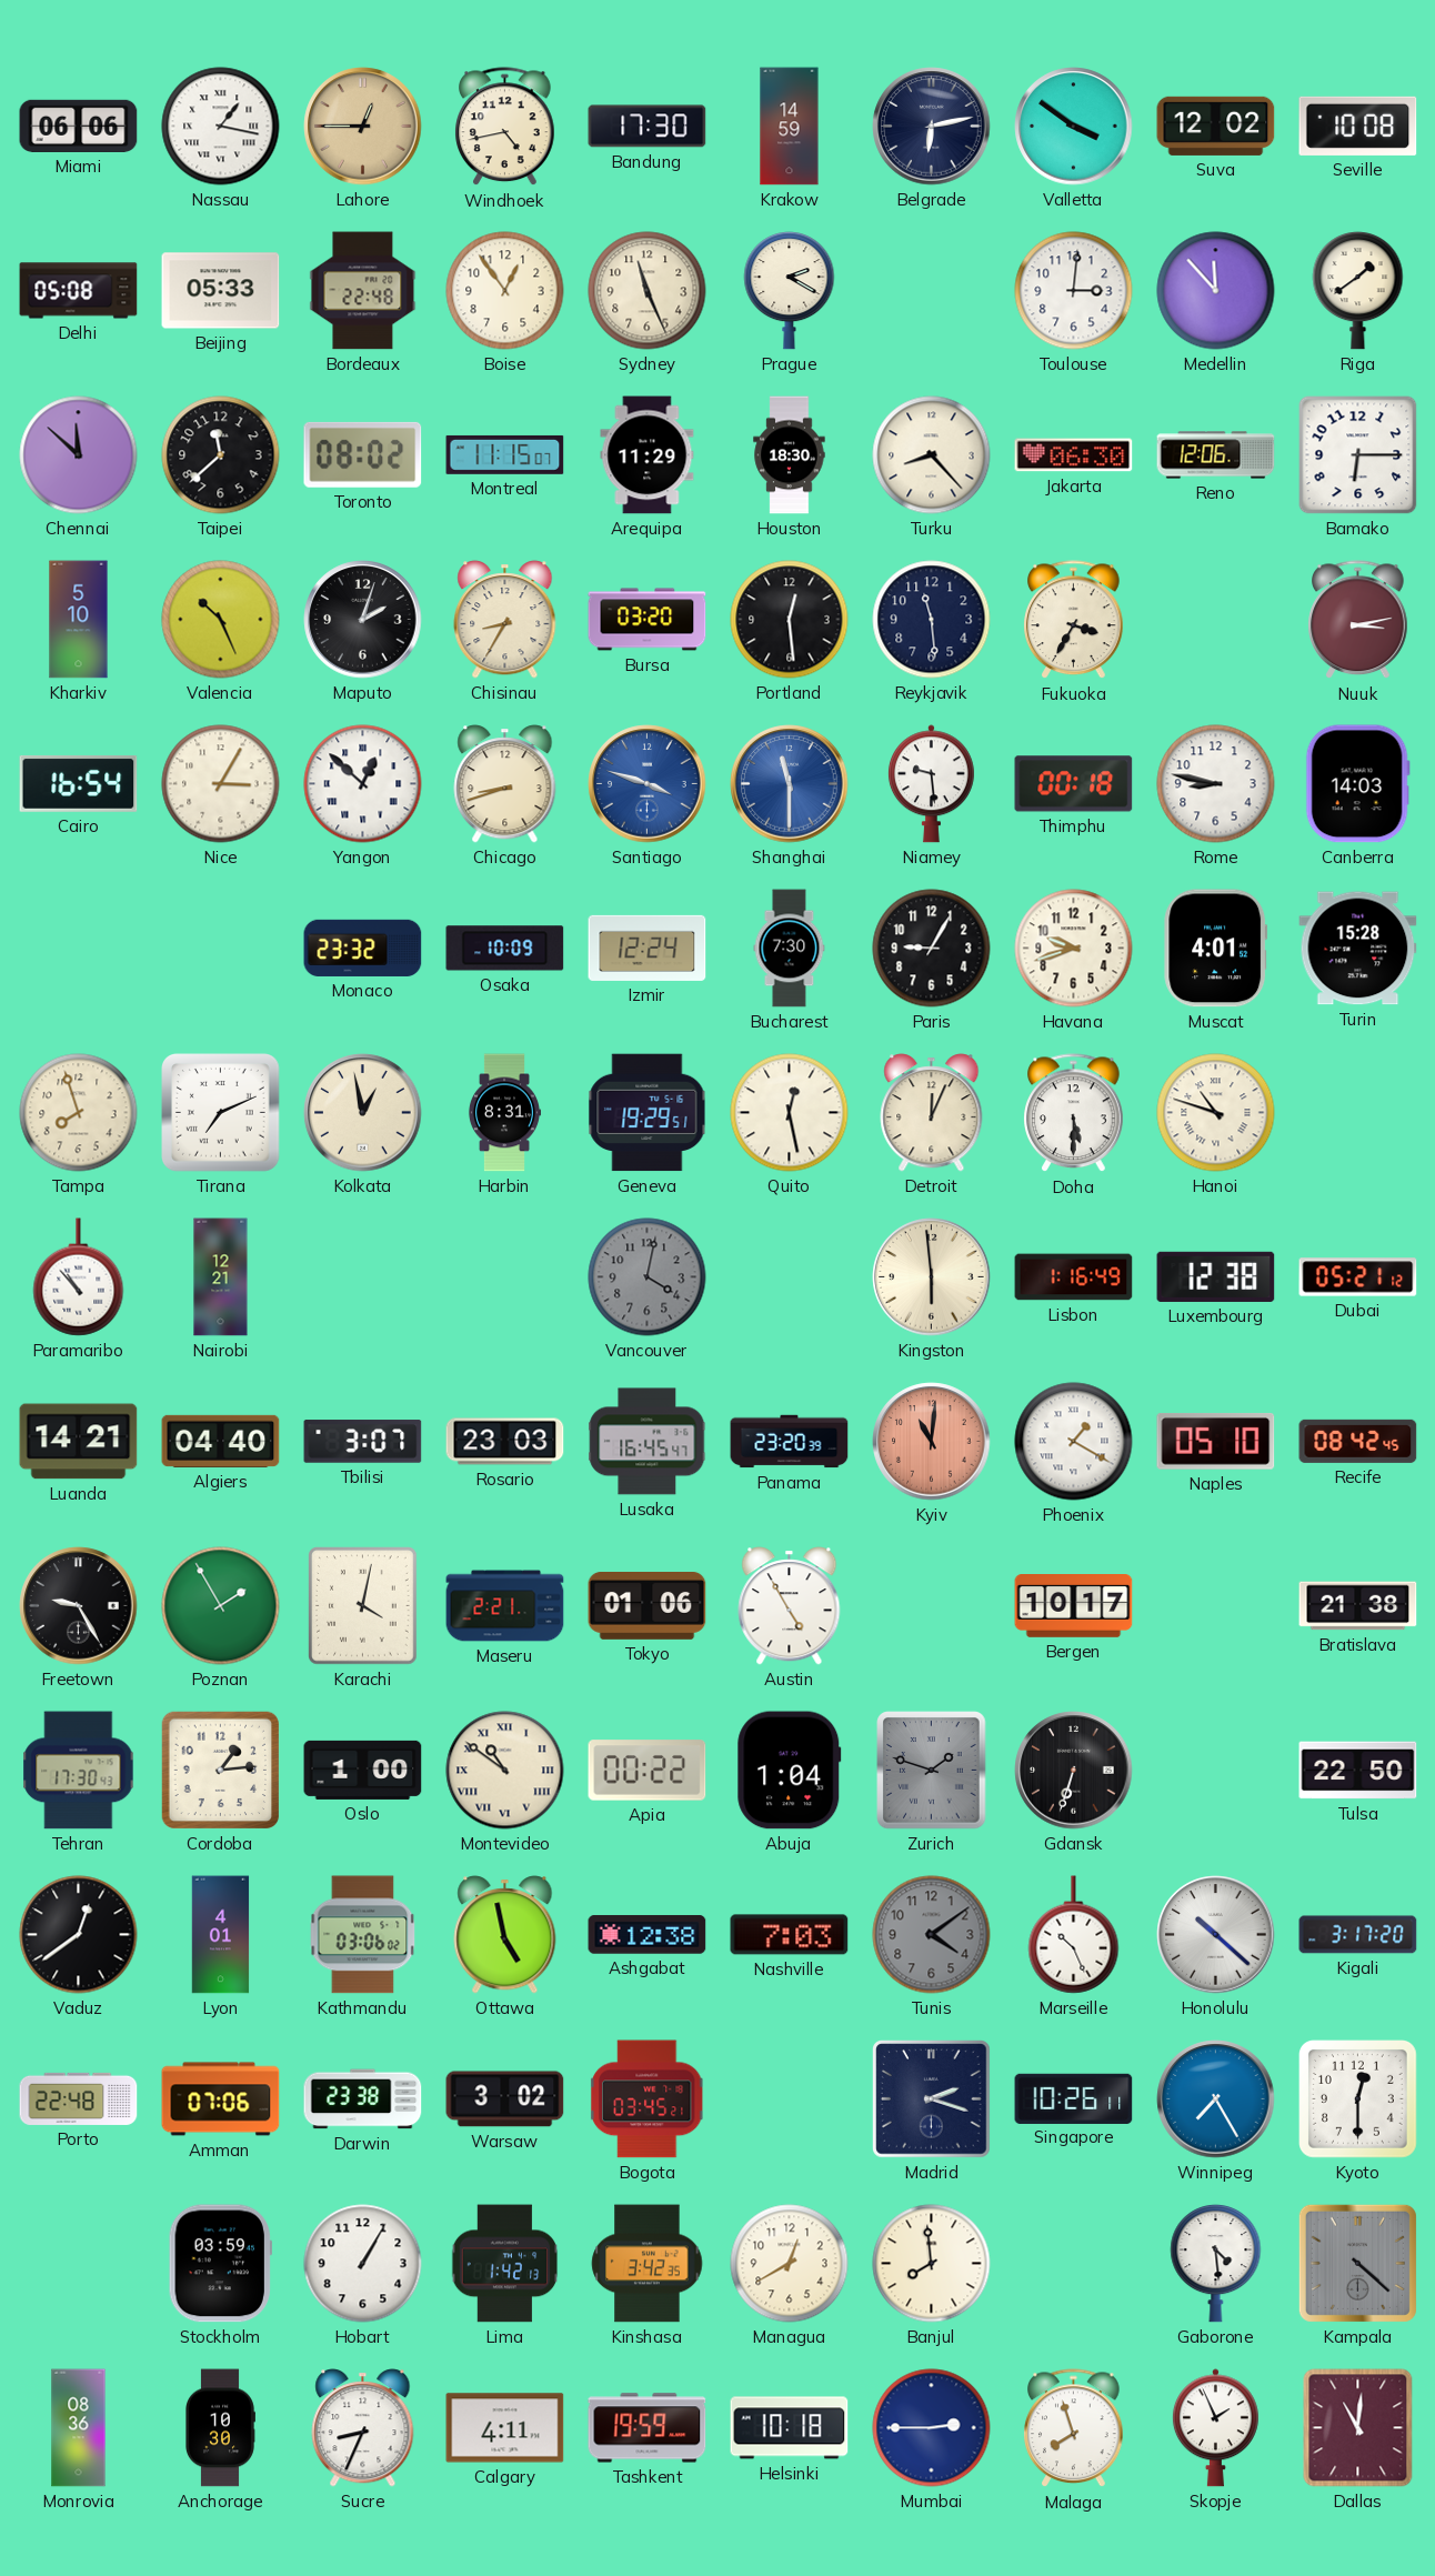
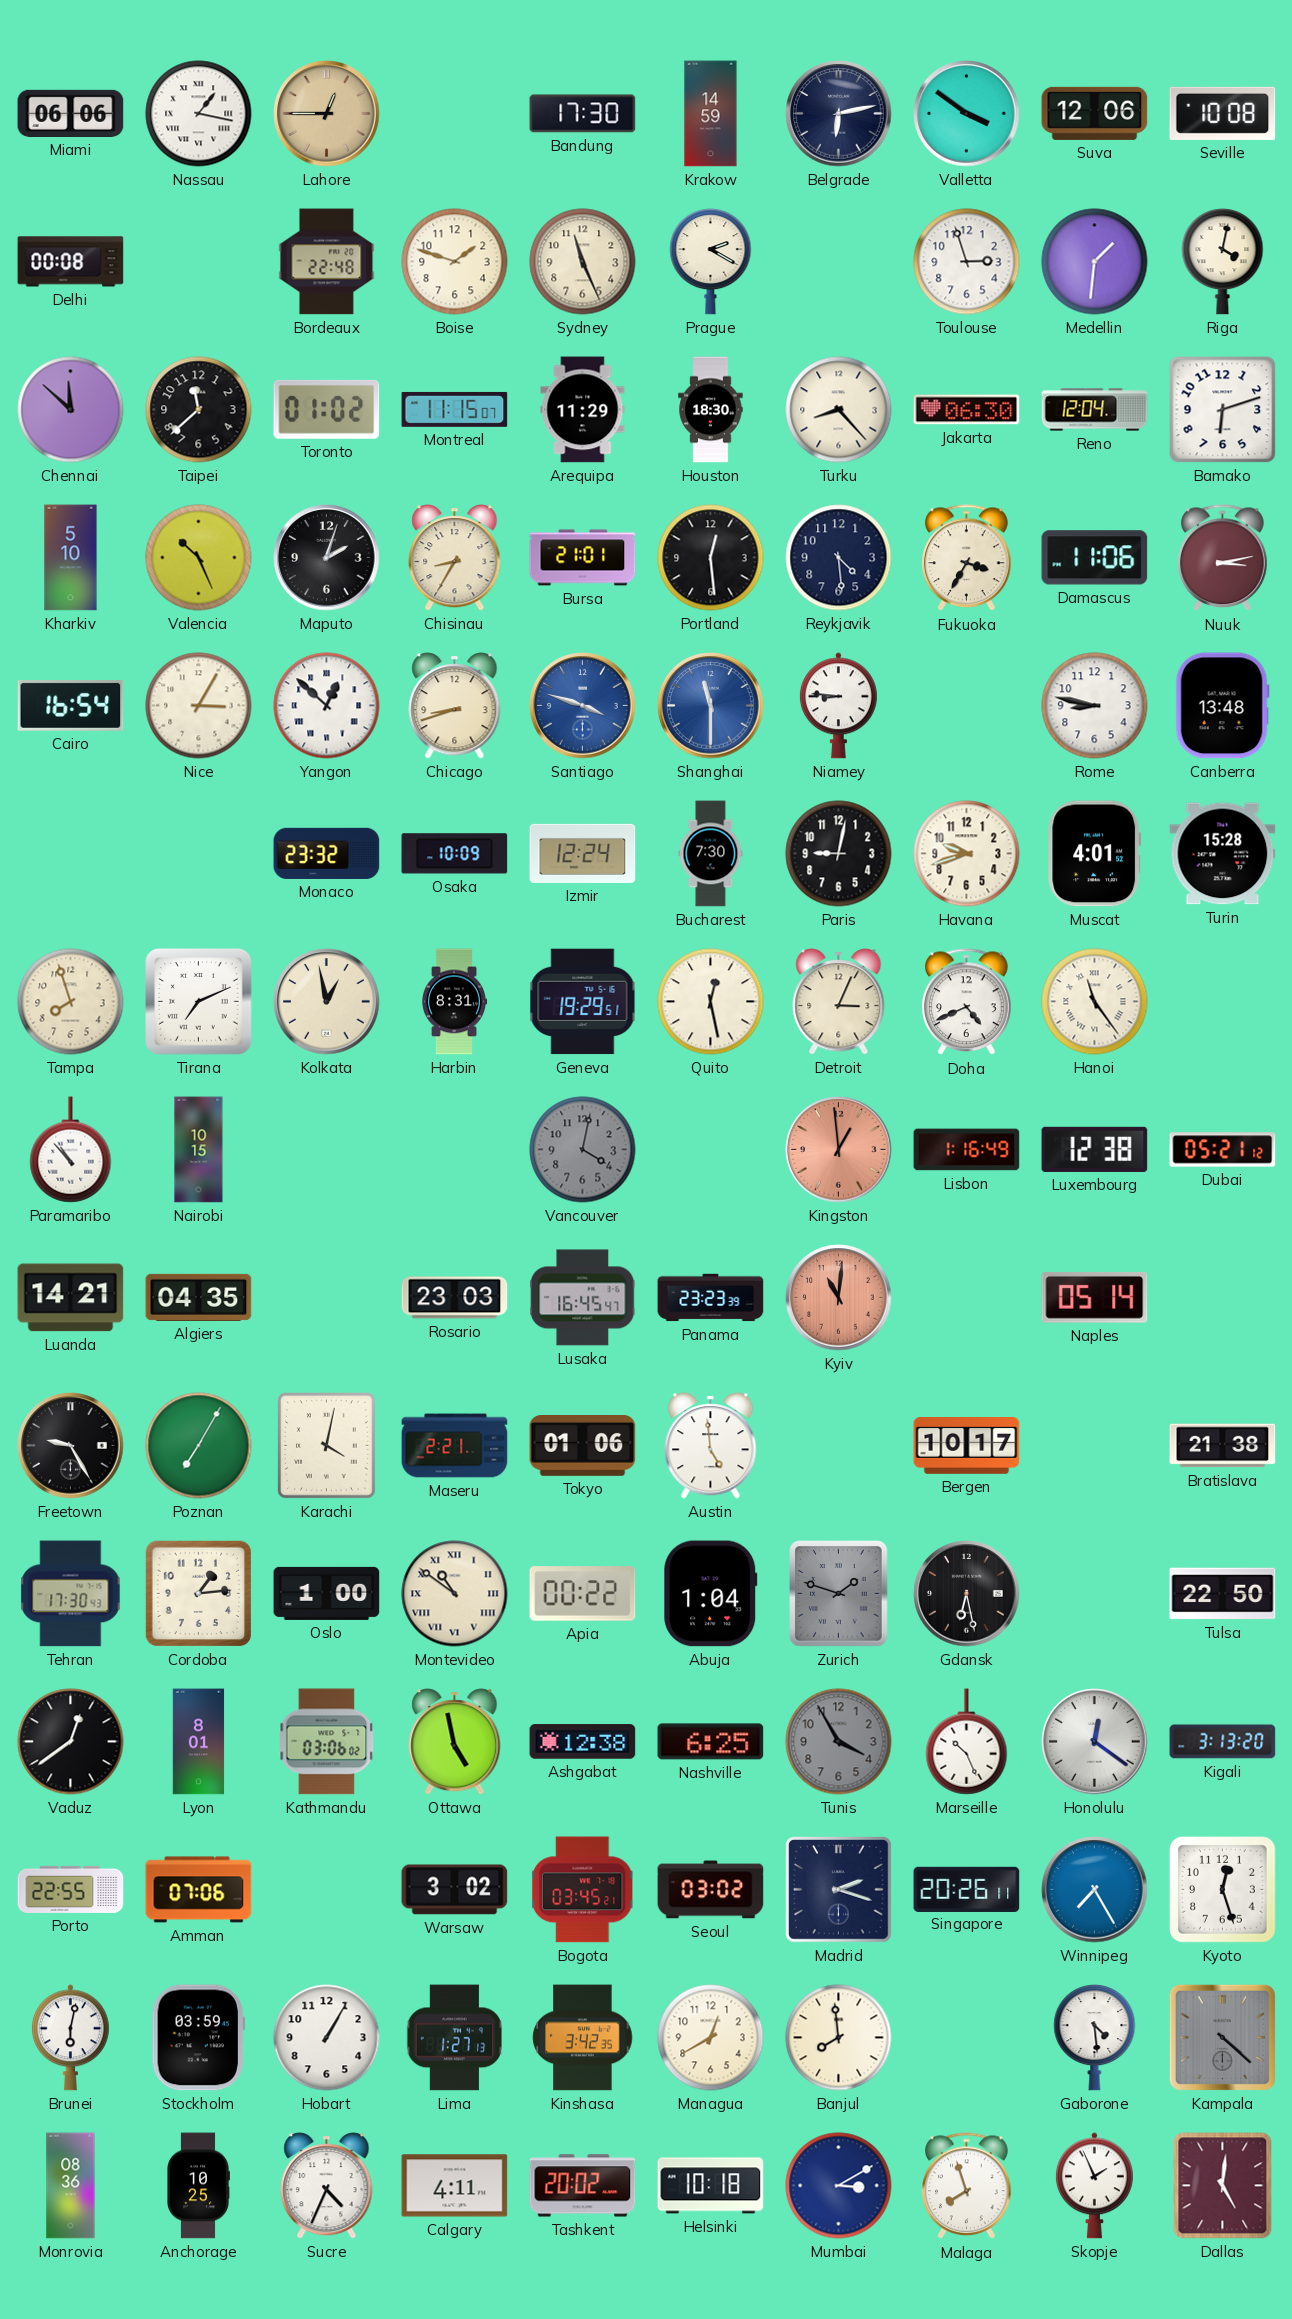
Windhoek: 4:43 -> none (505, 127)
Suva: 12:02 -> 12:06 (1095, 113)
Delhi: 05:08 -> 00:08 (71, 262)
Beijing: 05:33 -> none (221, 291)
Boise: 12:54 -> 1:48 (455, 262)
Toulouse: 3:01 -> 2:57 (967, 262)
Medellin: 11:53 -> 1:31 (1095, 262)
Riga: 1:39 -> 4:02 (1223, 262)
Toronto: 08:02 -> 01:02 (327, 409)
Reno: 12:06 -> 12:04 (1095, 410)
Bamako: 6:15 -> 6:12 (1223, 410)
Bursa: 03:20 -> 21:01 (583, 558)
Reykjavik: 11:29 -> 4:29 (839, 558)
Damascus: none -> 11:06 (1095, 558)
Niamey: 9:29 -> 8:46 (838, 706)
Thimphu: 00:18 -> none (1074, 784)
Canberra: 14:03 -> 13:48 (1222, 706)
Paris: 9:05 -> 9:02 (839, 854)
Detroit: 12:04 -> 3:04 (839, 1002)
Doha: 5:30 -> 4:41 (967, 1002)
Hanoi: 10:48 -> 11:24 (1095, 1002)
Nairobi: 12:21 -> 10:15 (199, 1150)
Kingston: 5:59 -> 12:59 (839, 1150)
Kingston dial: cream -> salmon (839, 1150)
Algiers: 04:40 -> 04:35 (199, 1297)
Tbilisi: 3:07 -> none (363, 1442)
Panama: 23:20 -> 23:23 (711, 1298)
Phoenix: 1:20 -> none (1074, 1442)
Naples: 05:10 -> 05:14 (1095, 1298)
Recife: 08:42 -> none (1358, 1441)
Poznan: 1:55 -> 7:05 (199, 1446)
Austin: 4:55 -> 4:59 (711, 1446)
Gdansk: 6:33 -> 6:28 (967, 1594)
Lyon: 4:01 -> 8:01 (199, 1742)
Nashville: 7:03 -> 6:25 (711, 1742)
Tunis: 4:09 -> 3:55 (839, 1742)
Honolulu: 10:22 -> 12:21 (1095, 1742)
Kigali: 3:17 -> 3:13 (1223, 1742)
Porto: 22:48 -> 22:55 (71, 1889)
Darwin: 23:38 -> none (363, 2099)
Seoul: none -> 03:02 (711, 1890)
Singapore: 10:26 -> 20:26 (967, 1889)
Kyoto: 12:30 -> 12:27 (1223, 1890)
Brunei: none -> 6:02 (70, 2038)
Lima: 1:42 -> 1:27 (455, 2038)
Anchorage: 10:30 -> 10:25 (199, 2186)
Sucre: 8:34 -> 4:34 (327, 2186)
Tashkent: 19:59 -> 20:02 (583, 2186)
Mumbai: 2:45 -> 3:10 (839, 2186)
Dallas: 11:01 -> 5:01 (1223, 2186)
